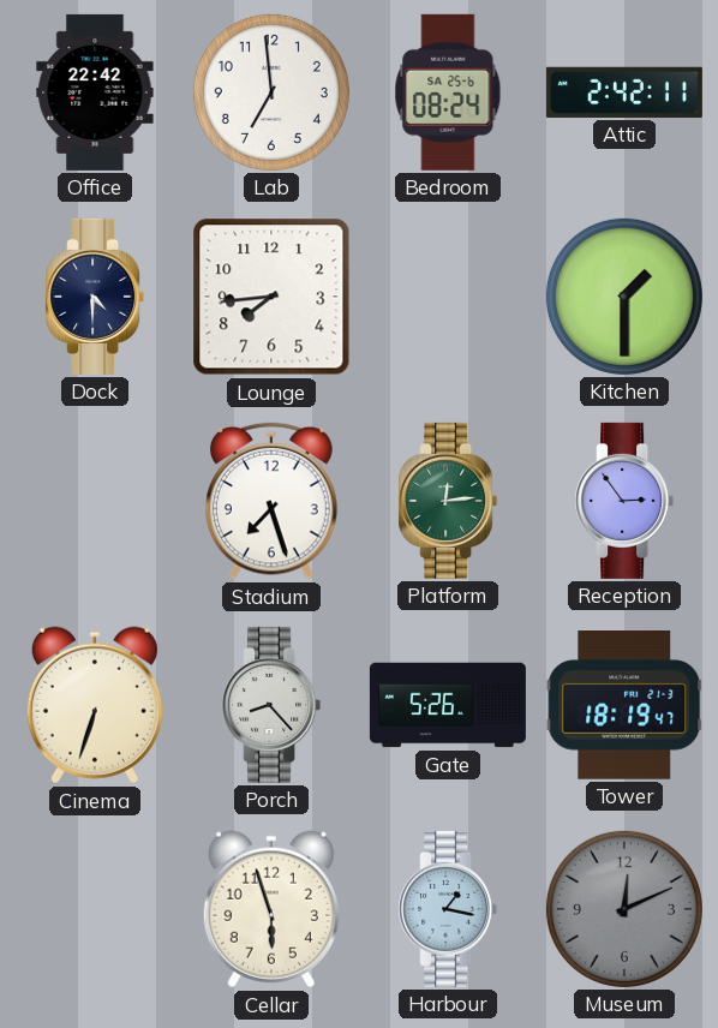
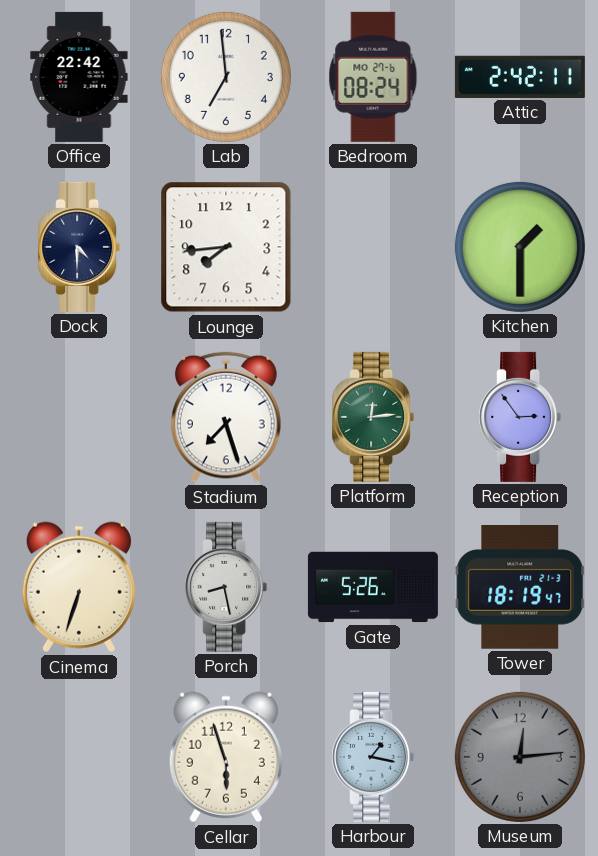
Bedroom date: SA 25-6 -> MO 27-6 (373, 77)
Porch: 8:23 -> 8:28 (226, 587)
Museum: 12:11 -> 12:14 (520, 757)
